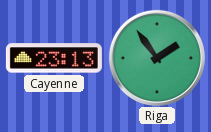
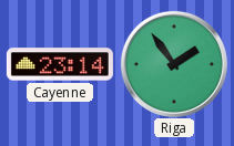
Cayenne: 23:13 -> 23:14 (60, 64)
